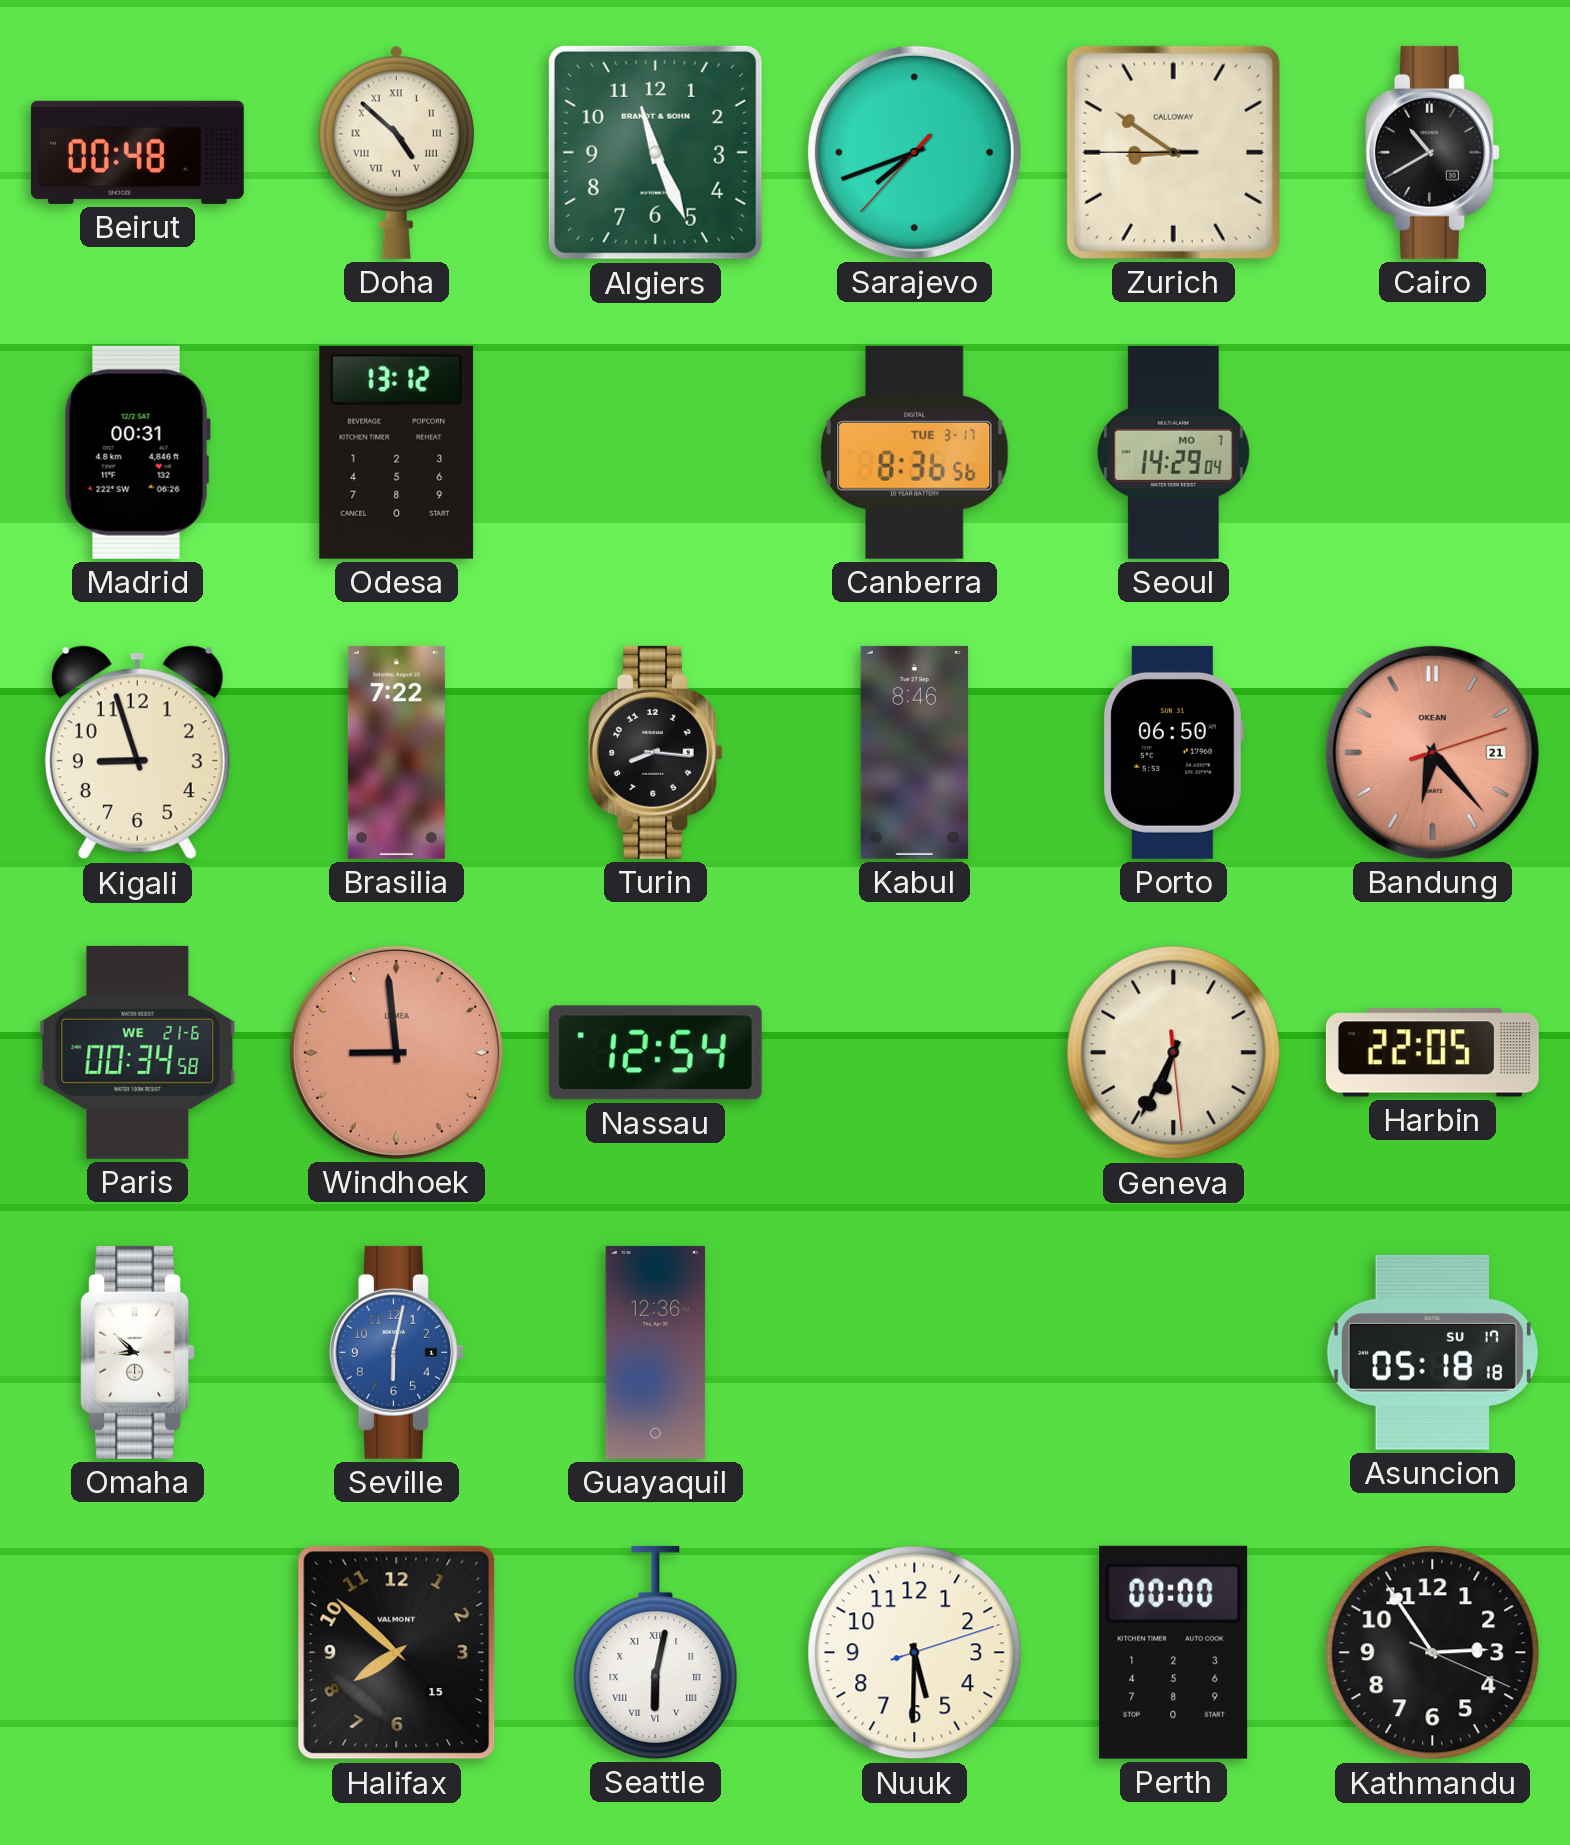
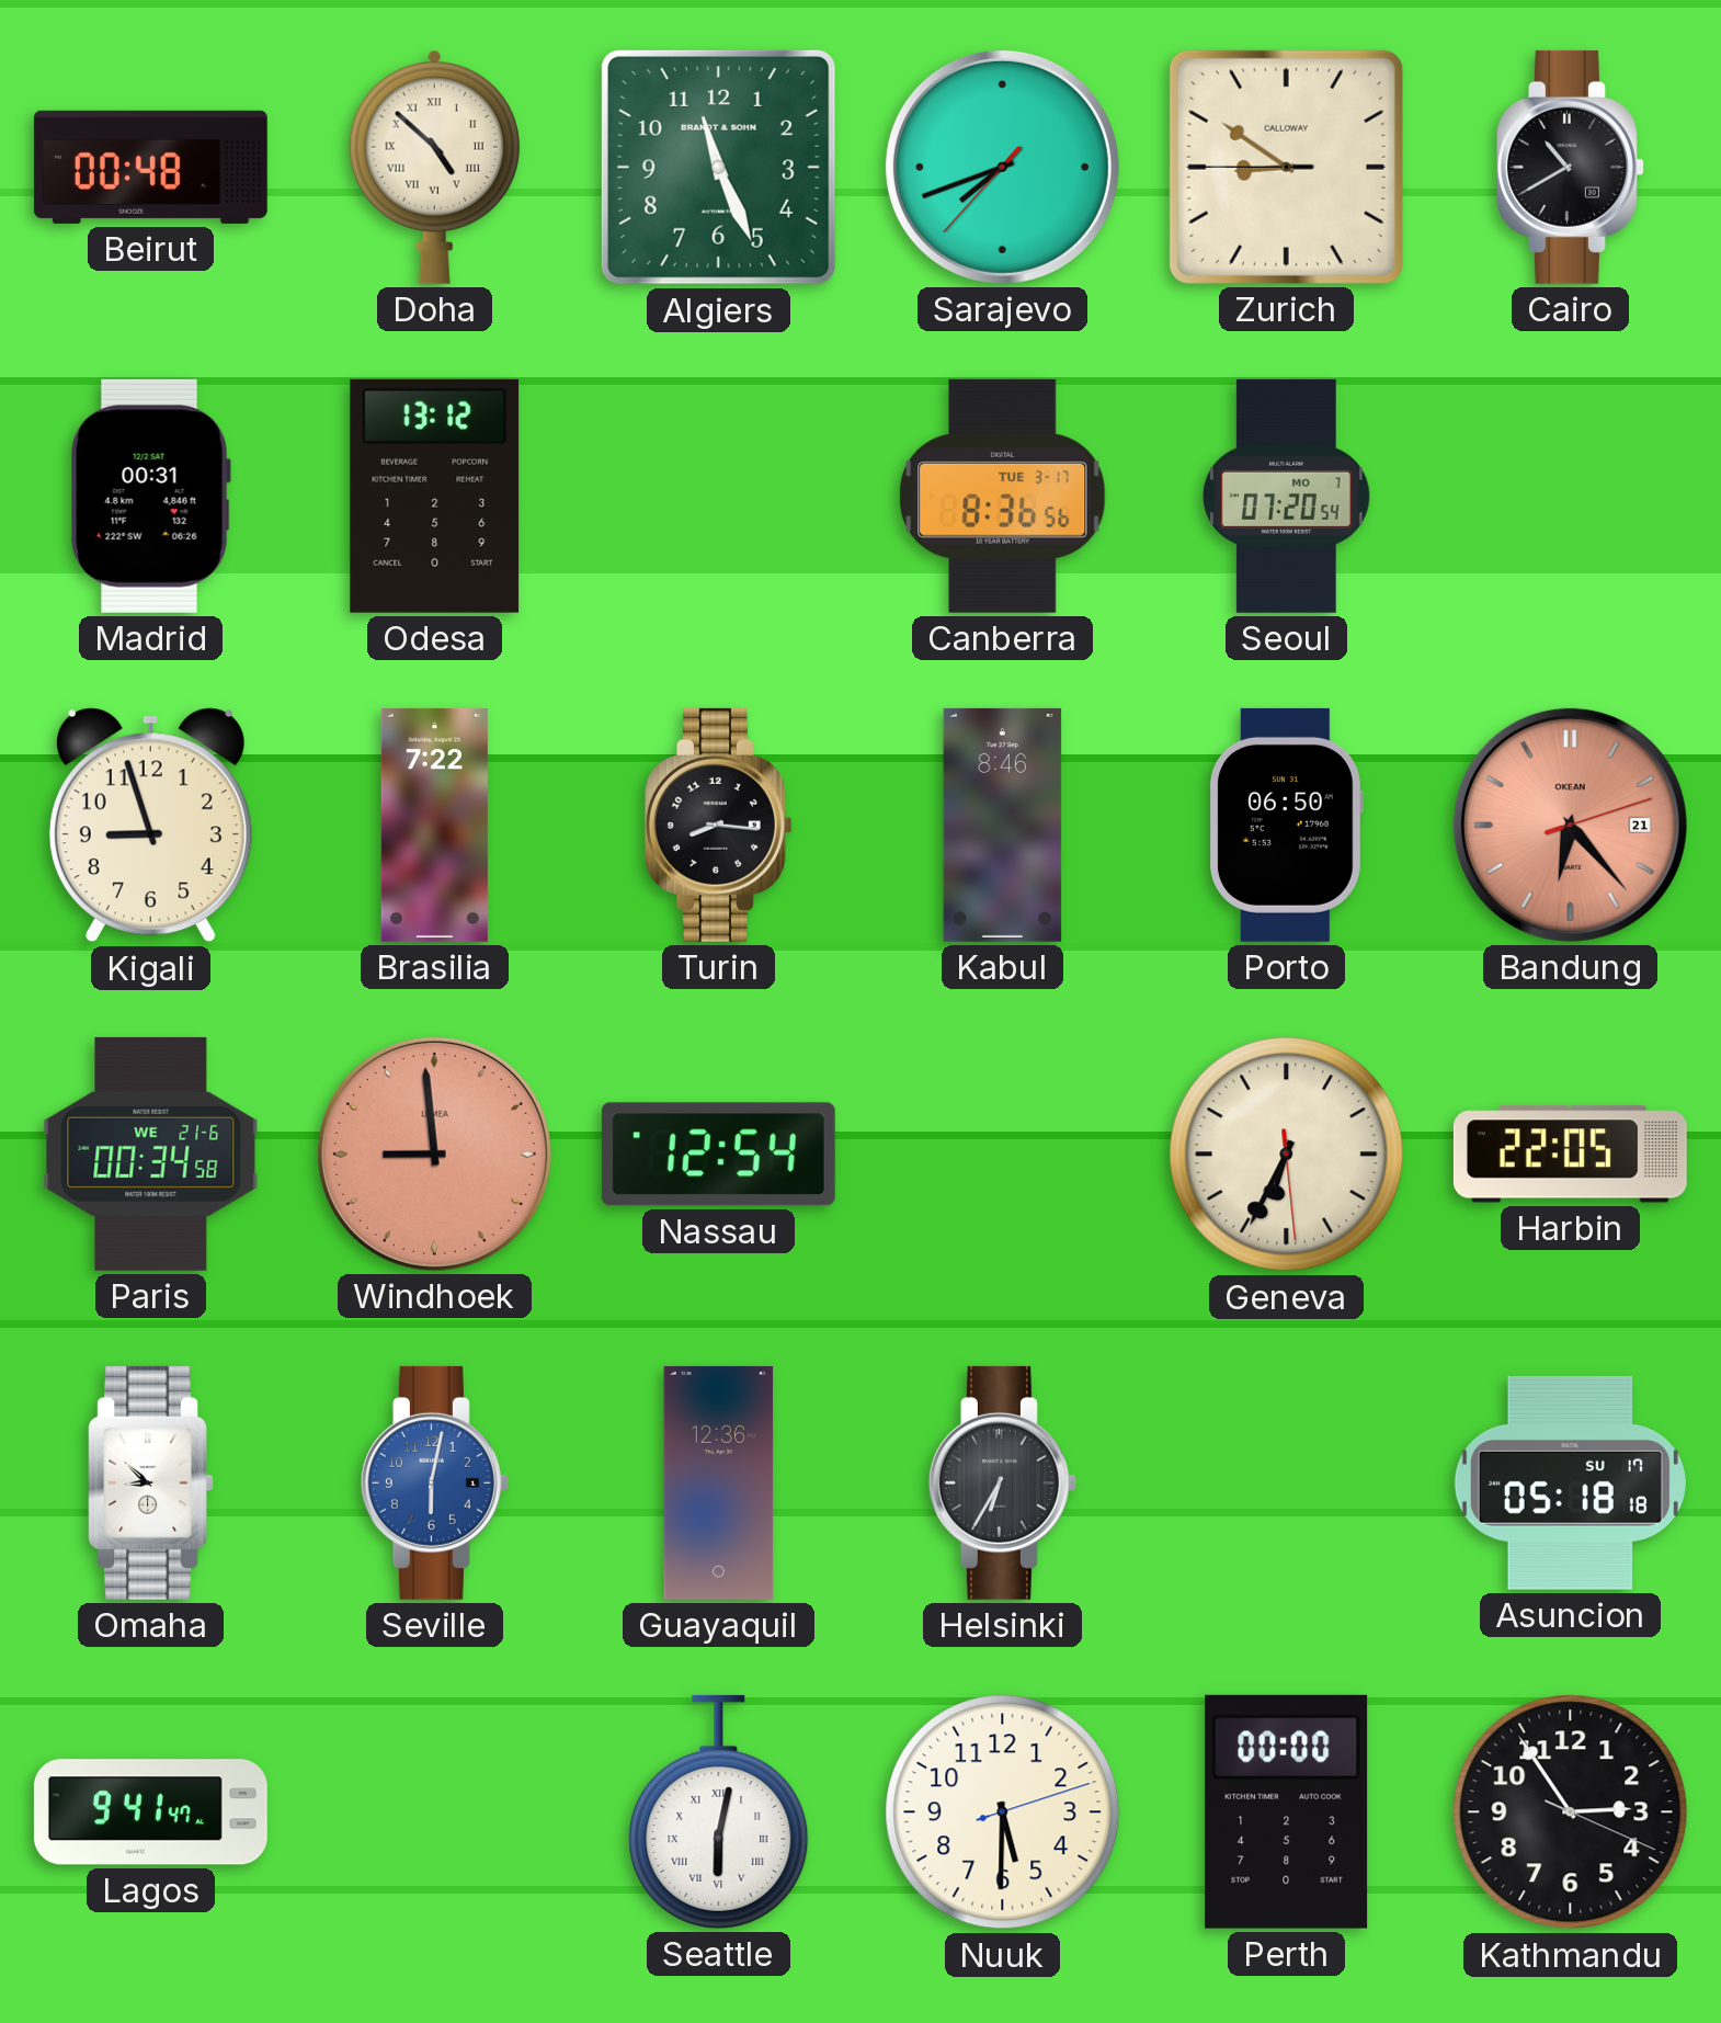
Seoul: 14:29 -> 07:20 (1286, 496)
Helsinki: none -> 6:35 (1002, 1482)
Lagos: none -> 9:41 (150, 1812)
Halifax: 7:52 -> none (397, 1653)
